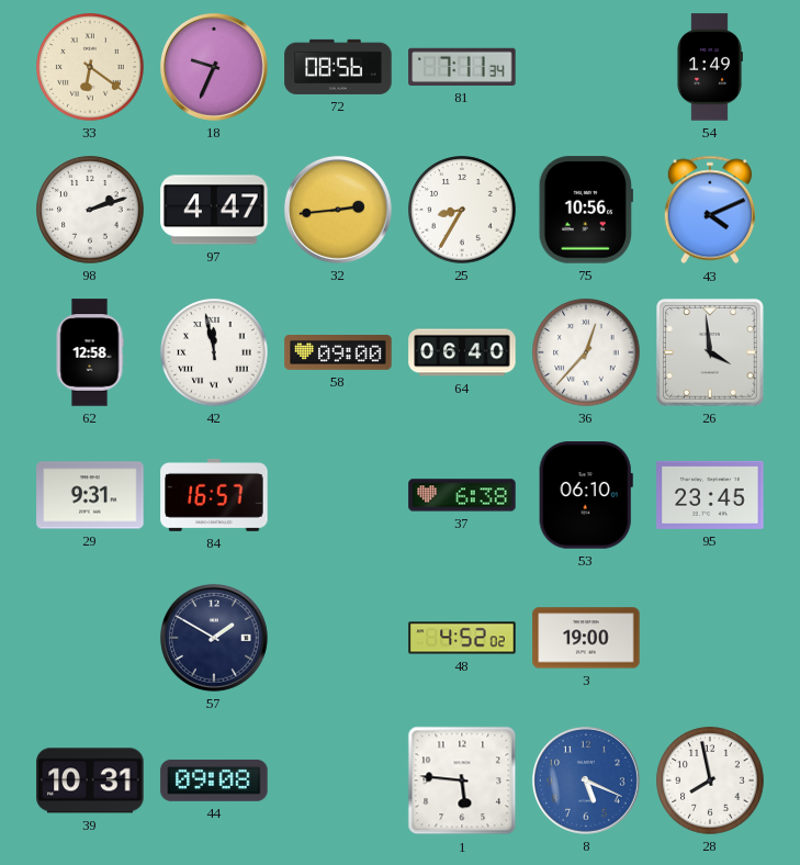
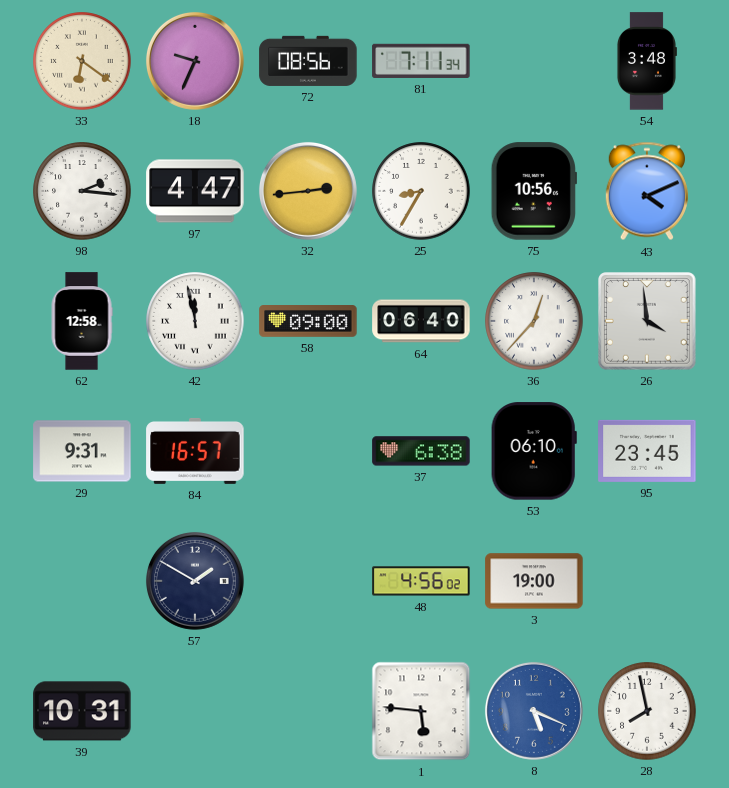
54: 1:49 -> 3:48 (646, 61)
98: 2:12 -> 2:16 (82, 191)
48: 4:52 -> 4:56 (421, 581)
44: 09:08 -> none (214, 780)
